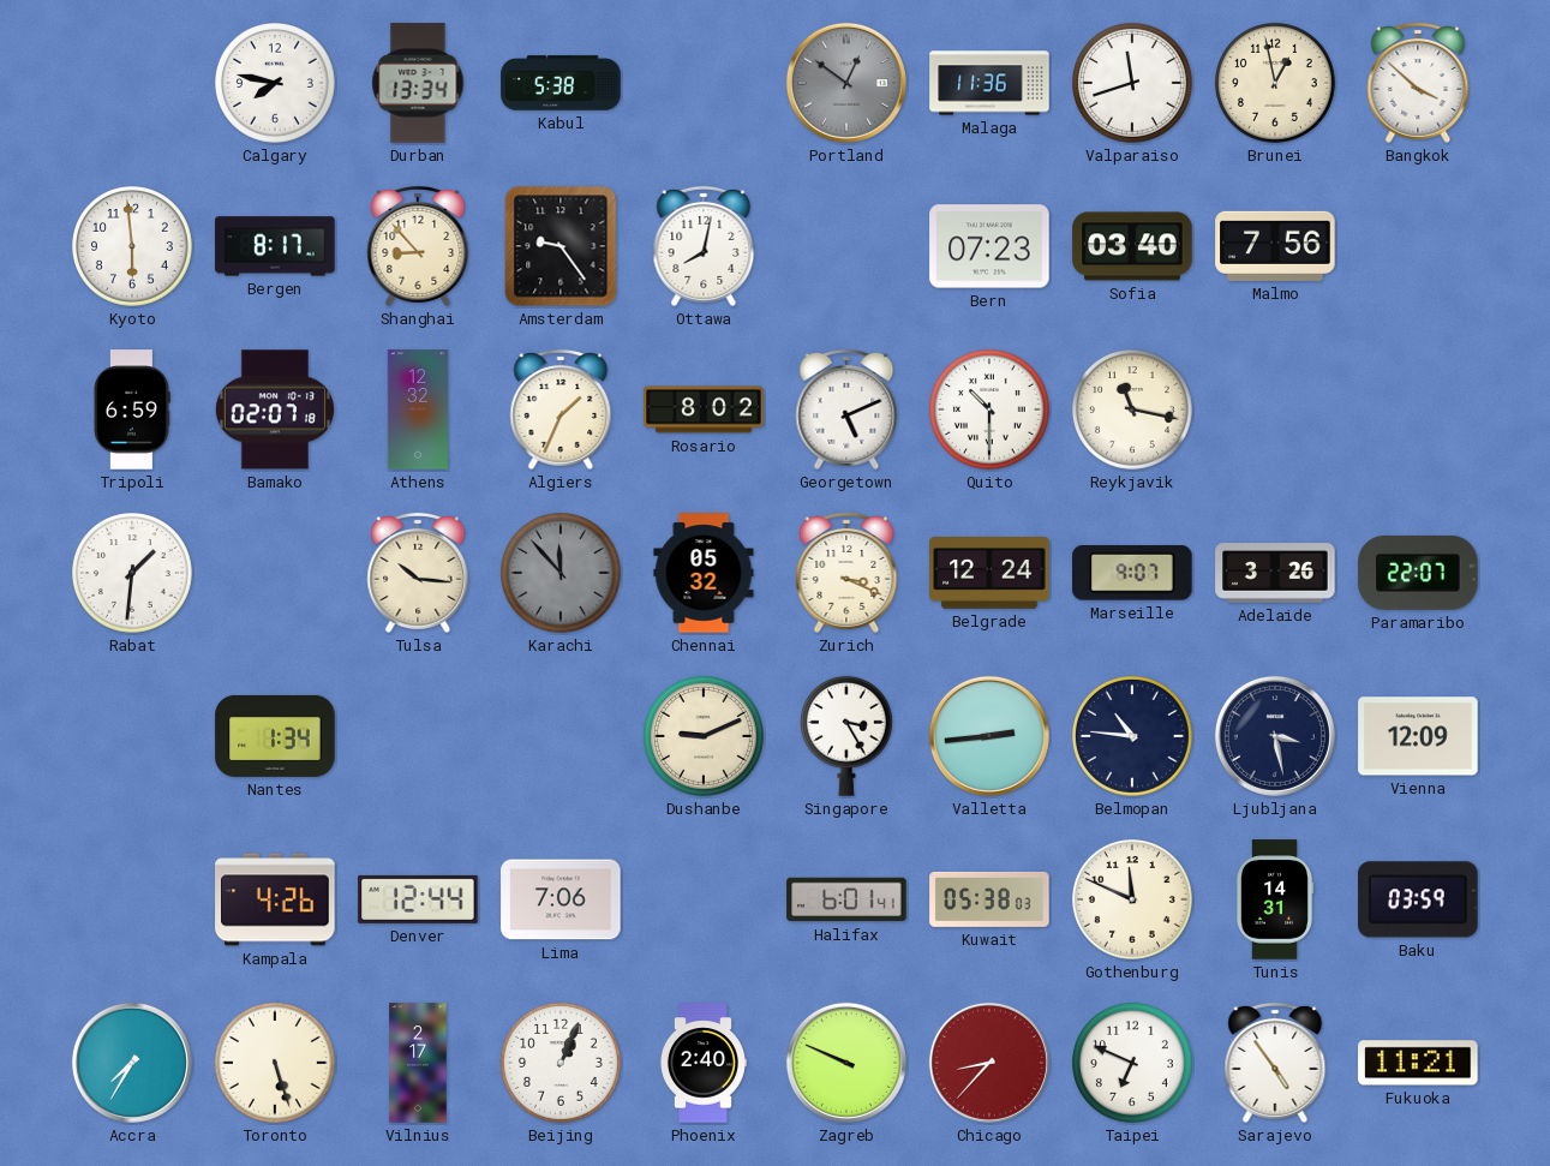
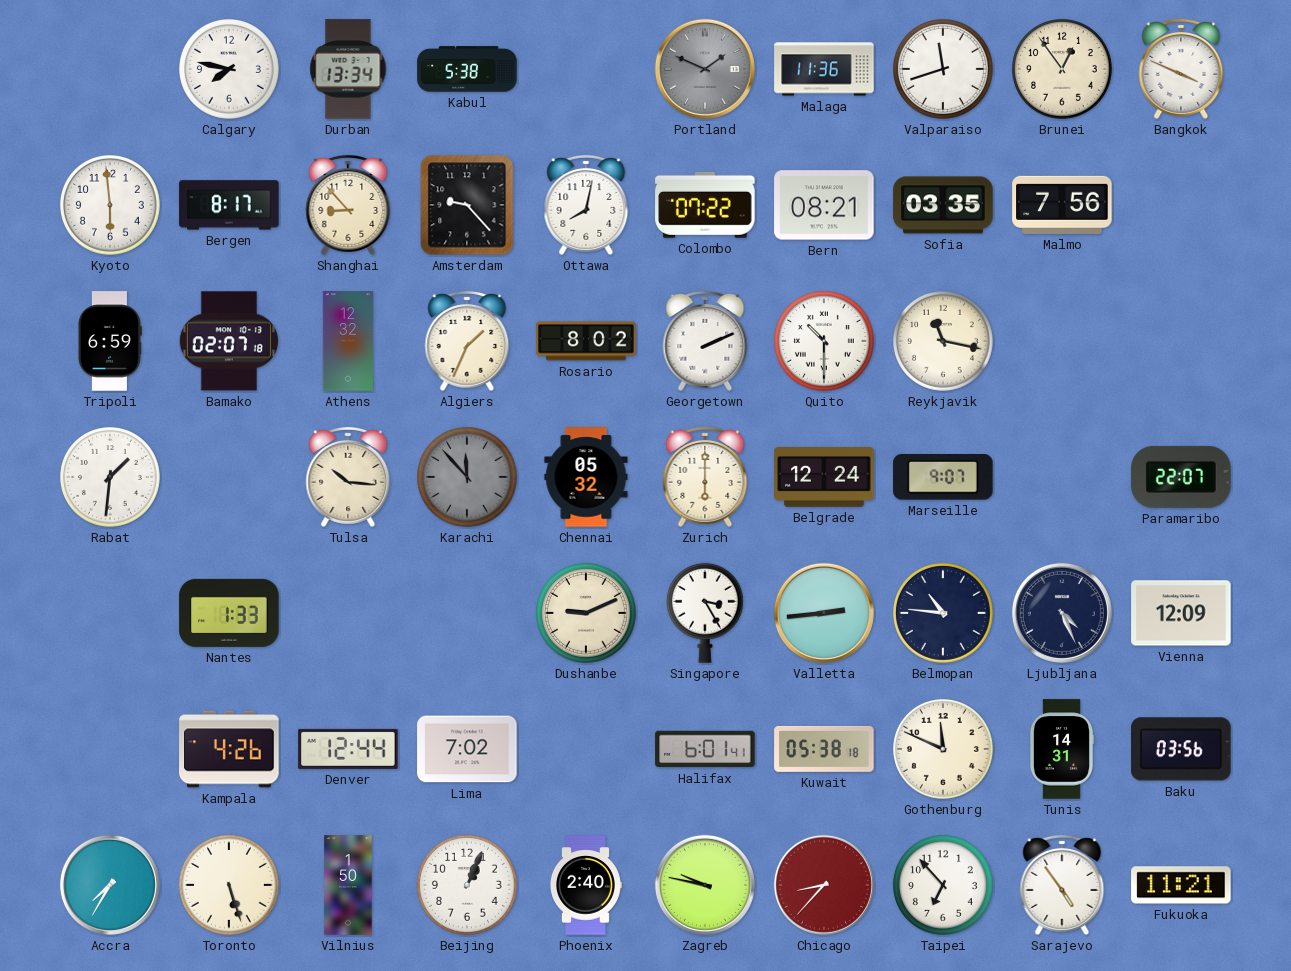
Portland: 12:51 -> 1:49 (705, 69)
Brunei: 12:58 -> 12:54 (1063, 70)
Bangkok: 3:52 -> 3:49 (1181, 69)
Amsterdam: 9:24 -> 9:23 (467, 205)
Colombo: none -> 07:22 (705, 205)
Bern: 07:23 -> 08:21 (824, 205)
Sofia: 03:40 -> 03:35 (943, 205)
Georgetown: 5:11 -> 2:11 (705, 341)
Zurich: 3:19 -> 6:00 (705, 477)
Adelaide: 3:26 -> none (1275, 573)
Nantes: 1:34 -> 1:33 (229, 613)
Ljubljana: 3:28 -> 4:26 (1062, 613)
Lima: 7:06 -> 7:02 (467, 749)
Kuwait: 05:38:03 -> 05:38:18 (824, 749)
Baku: 03:59 -> 03:56 (1181, 749)
Vilnius: 2:17 -> 1:50 (348, 885)
Zagreb: 9:49 -> 9:47 (705, 885)
Taipei: 6:49 -> 6:53 (944, 886)
